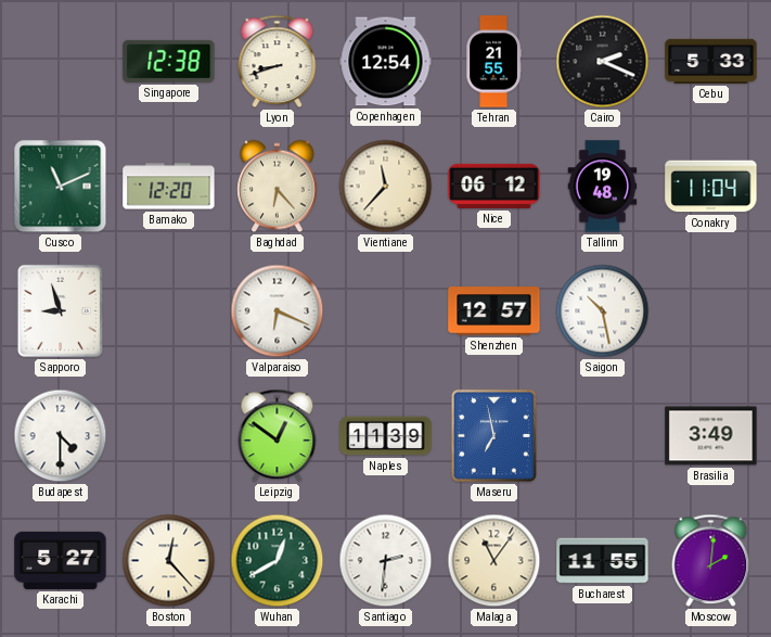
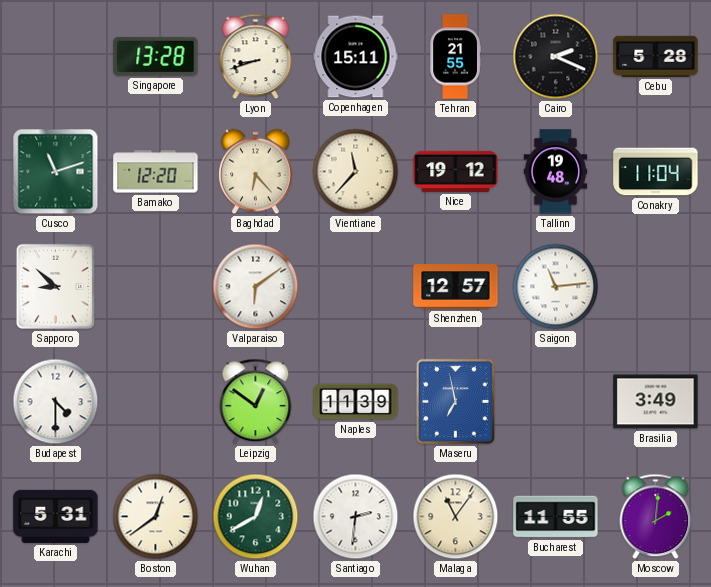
Singapore: 12:38 -> 13:28 (156, 56)
Copenhagen: 12:54 -> 15:11 (356, 57)
Cebu: 5:33 -> 5:28 (656, 56)
Cusco: 11:11 -> 11:12 (56, 172)
Nice: 06:12 -> 19:12 (456, 171)
Sapporo: 8:57 -> 8:52 (55, 286)
Valparaiso: 6:19 -> 6:09 (256, 287)
Saigon: 10:28 -> 11:14 (556, 287)
Karachi: 5:27 -> 5:31 (56, 516)
Boston: 12:23 -> 12:39 (156, 517)
